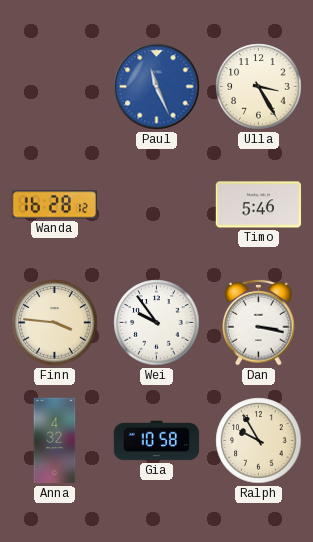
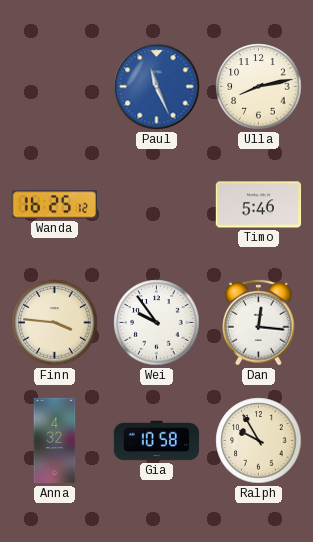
Ulla: 3:25 -> 8:13 (259, 87)
Wanda: 16:28 -> 16:25 (54, 205)
Dan: 3:17 -> 12:16 (259, 322)
